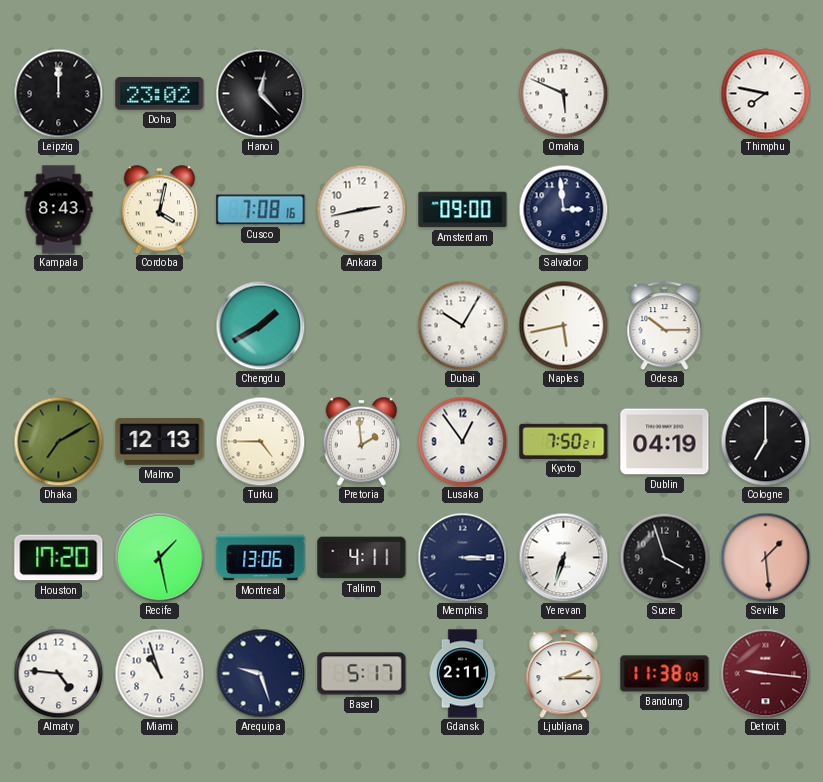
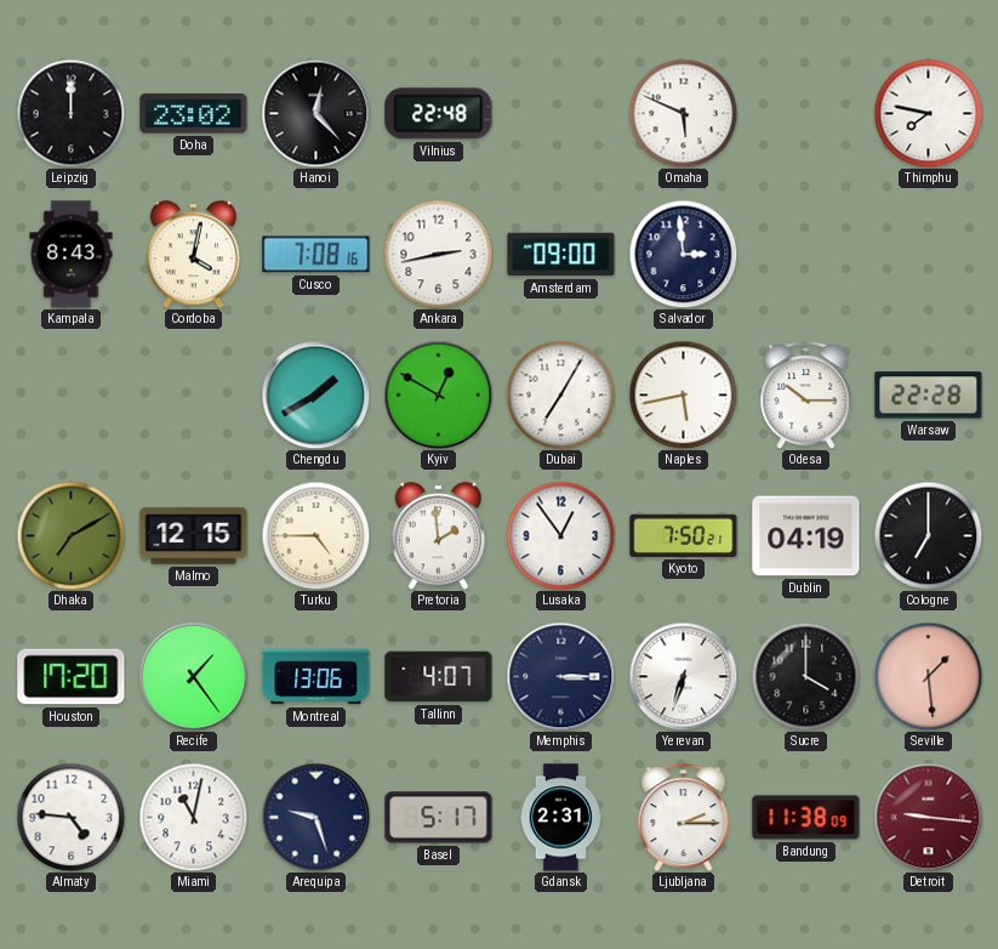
Vilnius: none -> 22:48 (439, 114)
Kyiv: none -> 12:50 (438, 394)
Dubai: 10:05 -> 7:05 (560, 394)
Warsaw: none -> 22:28 (929, 396)
Malmo: 12:13 -> 12:15 (194, 536)
Recife: 1:28 -> 1:24 (193, 676)
Tallinn: 4:11 -> 4:07 (439, 677)
Sucre: 3:57 -> 4:00 (805, 676)
Miami: 10:57 -> 11:02 (193, 817)
Gdansk: 2:11 -> 2:31 (561, 818)
